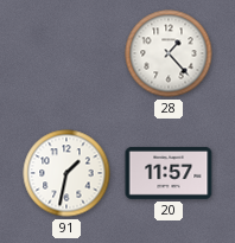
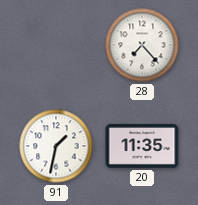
28: 1:23 -> 7:23 (142, 45)
20: 11:57 -> 11:35 (142, 146)
